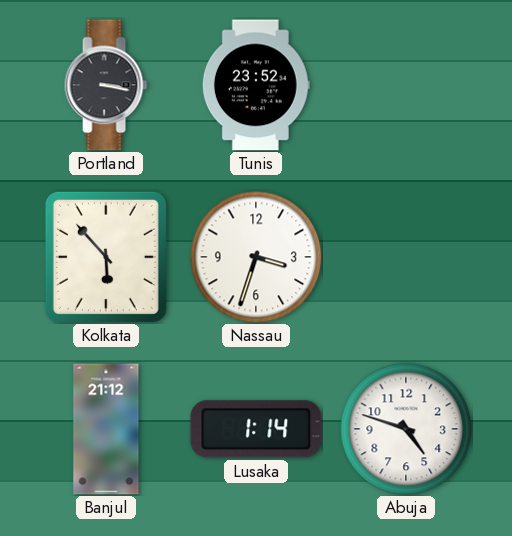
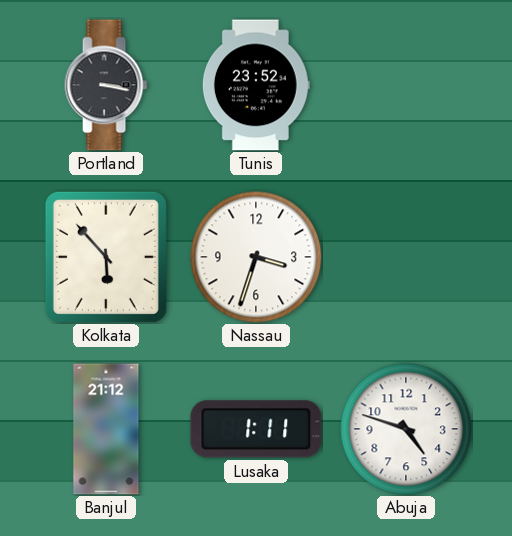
Lusaka: 1:14 -> 1:11 (256, 429)
